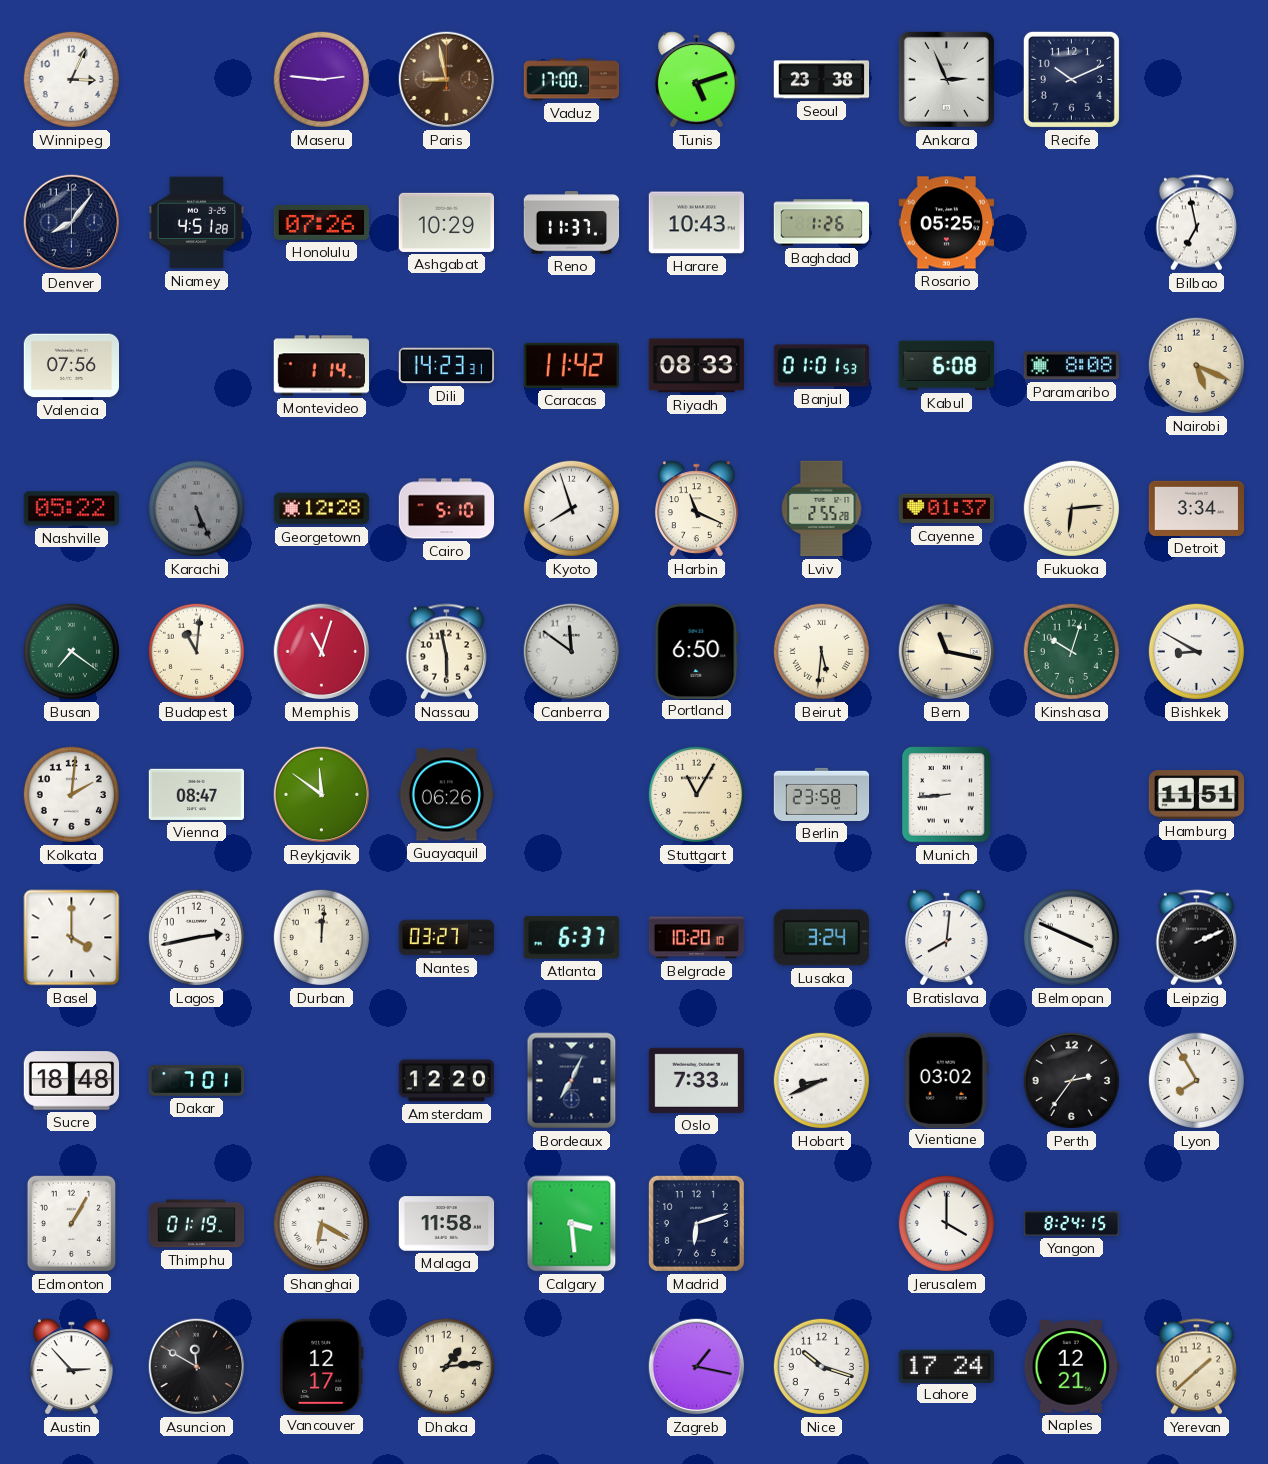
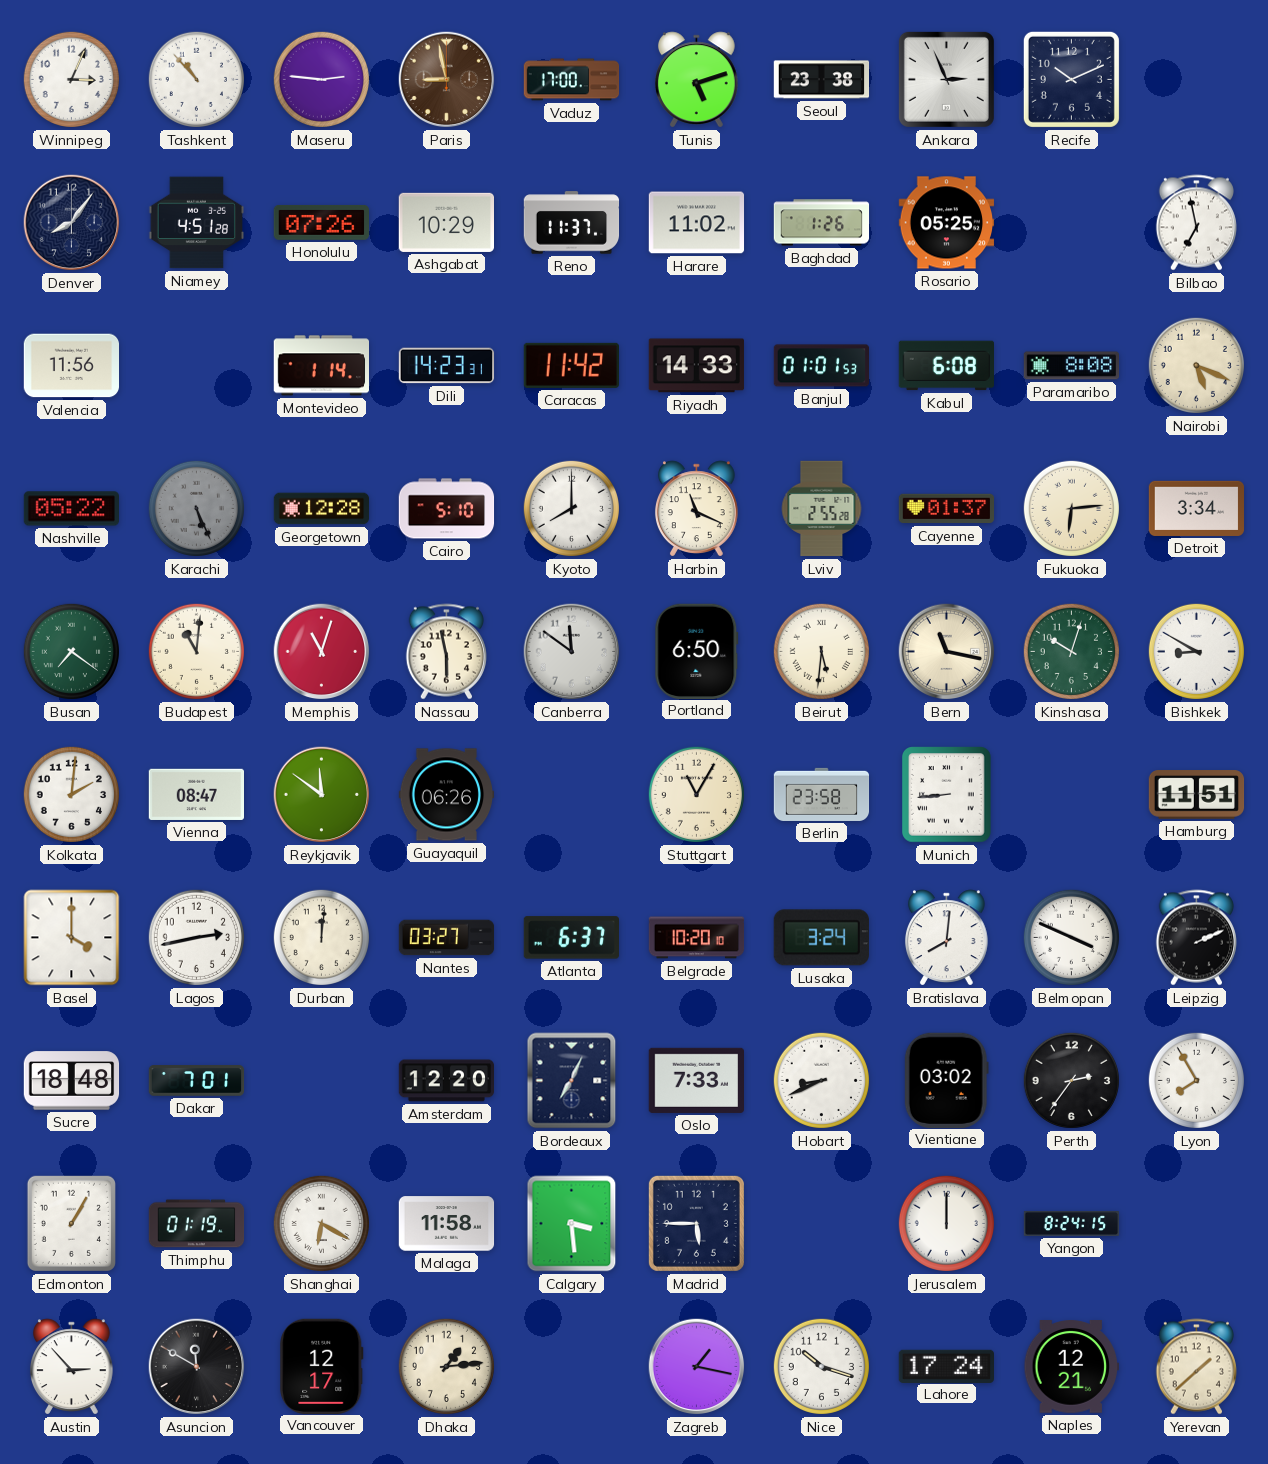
Tashkent: none -> 10:53 (196, 79)
Harare: 10:43 -> 11:02 (697, 223)
Valencia: 07:56 -> 11:56 (72, 366)
Riyadh: 08:33 -> 14:33 (696, 366)
Kyoto: 7:57 -> 8:00 (571, 508)
Madrid: 6:12 -> 5:45 (696, 1223)
Jerusalem: 4:00 -> 12:00 (946, 1223)
